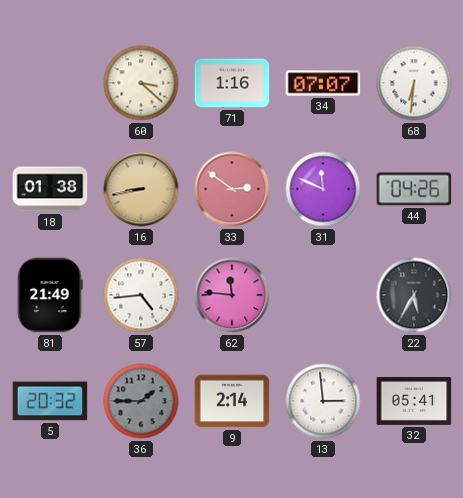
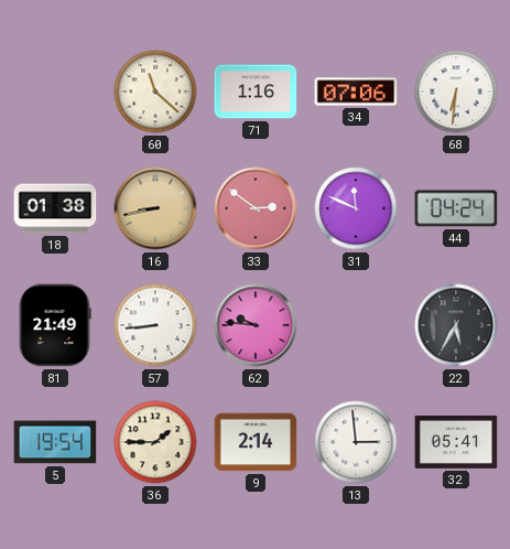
60: 3:22 -> 11:22 (155, 91)
34: 07:07 -> 07:06 (356, 91)
44: 04:26 -> 04:24 (456, 208)
57: 4:44 -> 8:44 (155, 325)
62: 11:46 -> 9:46 (256, 325)
5: 20:32 -> 19:54 (55, 442)
36 dial: grey -> cream (155, 442)
